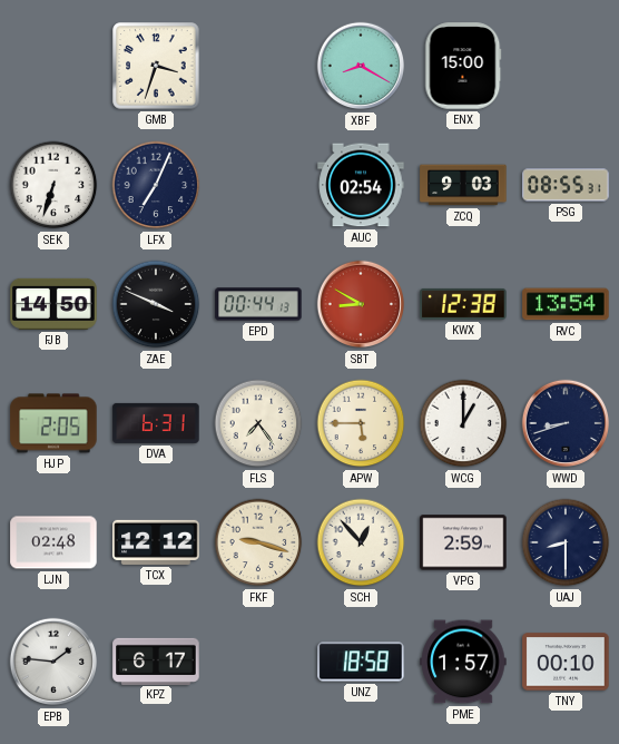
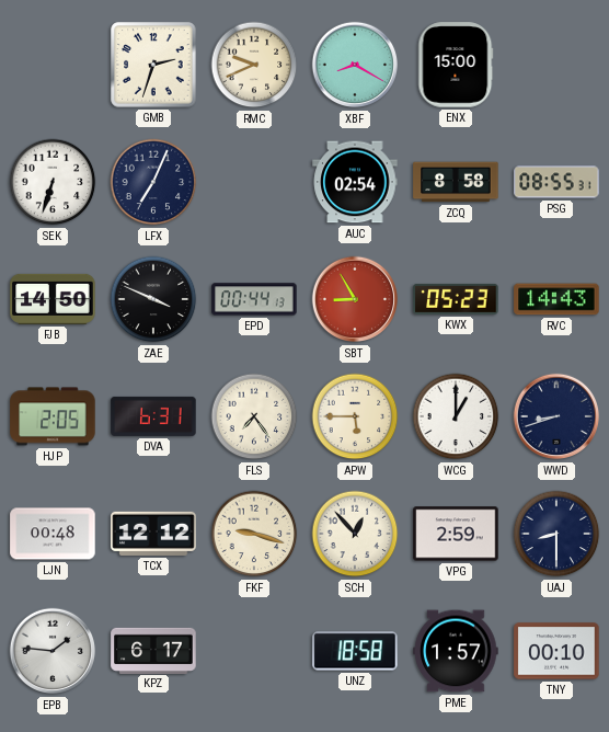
GMB: 3:33 -> 2:33 (153, 65)
RMC: none -> 9:41 (254, 65)
ZCQ: 9:03 -> 8:58 (456, 182)
SBT: 8:50 -> 8:55 (355, 299)
KWX: 12:38 -> 05:23 (456, 299)
RVC: 13:54 -> 14:43 (556, 299)
LJN: 02:48 -> 00:48 (53, 534)
